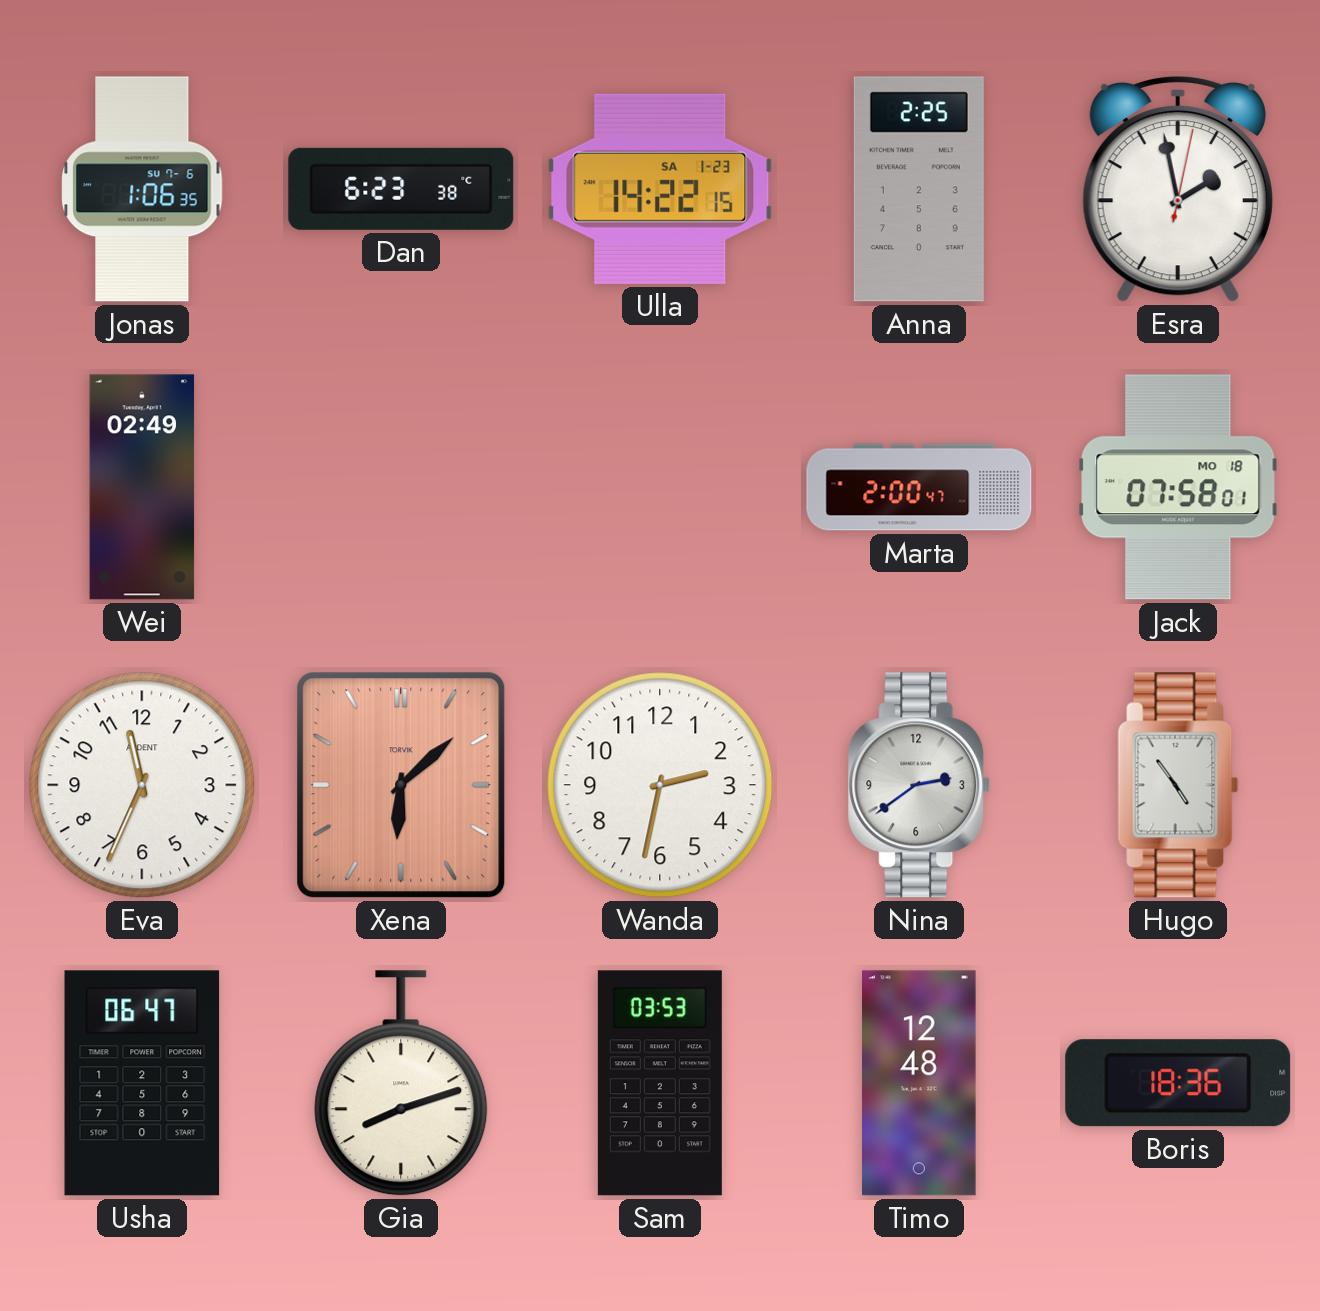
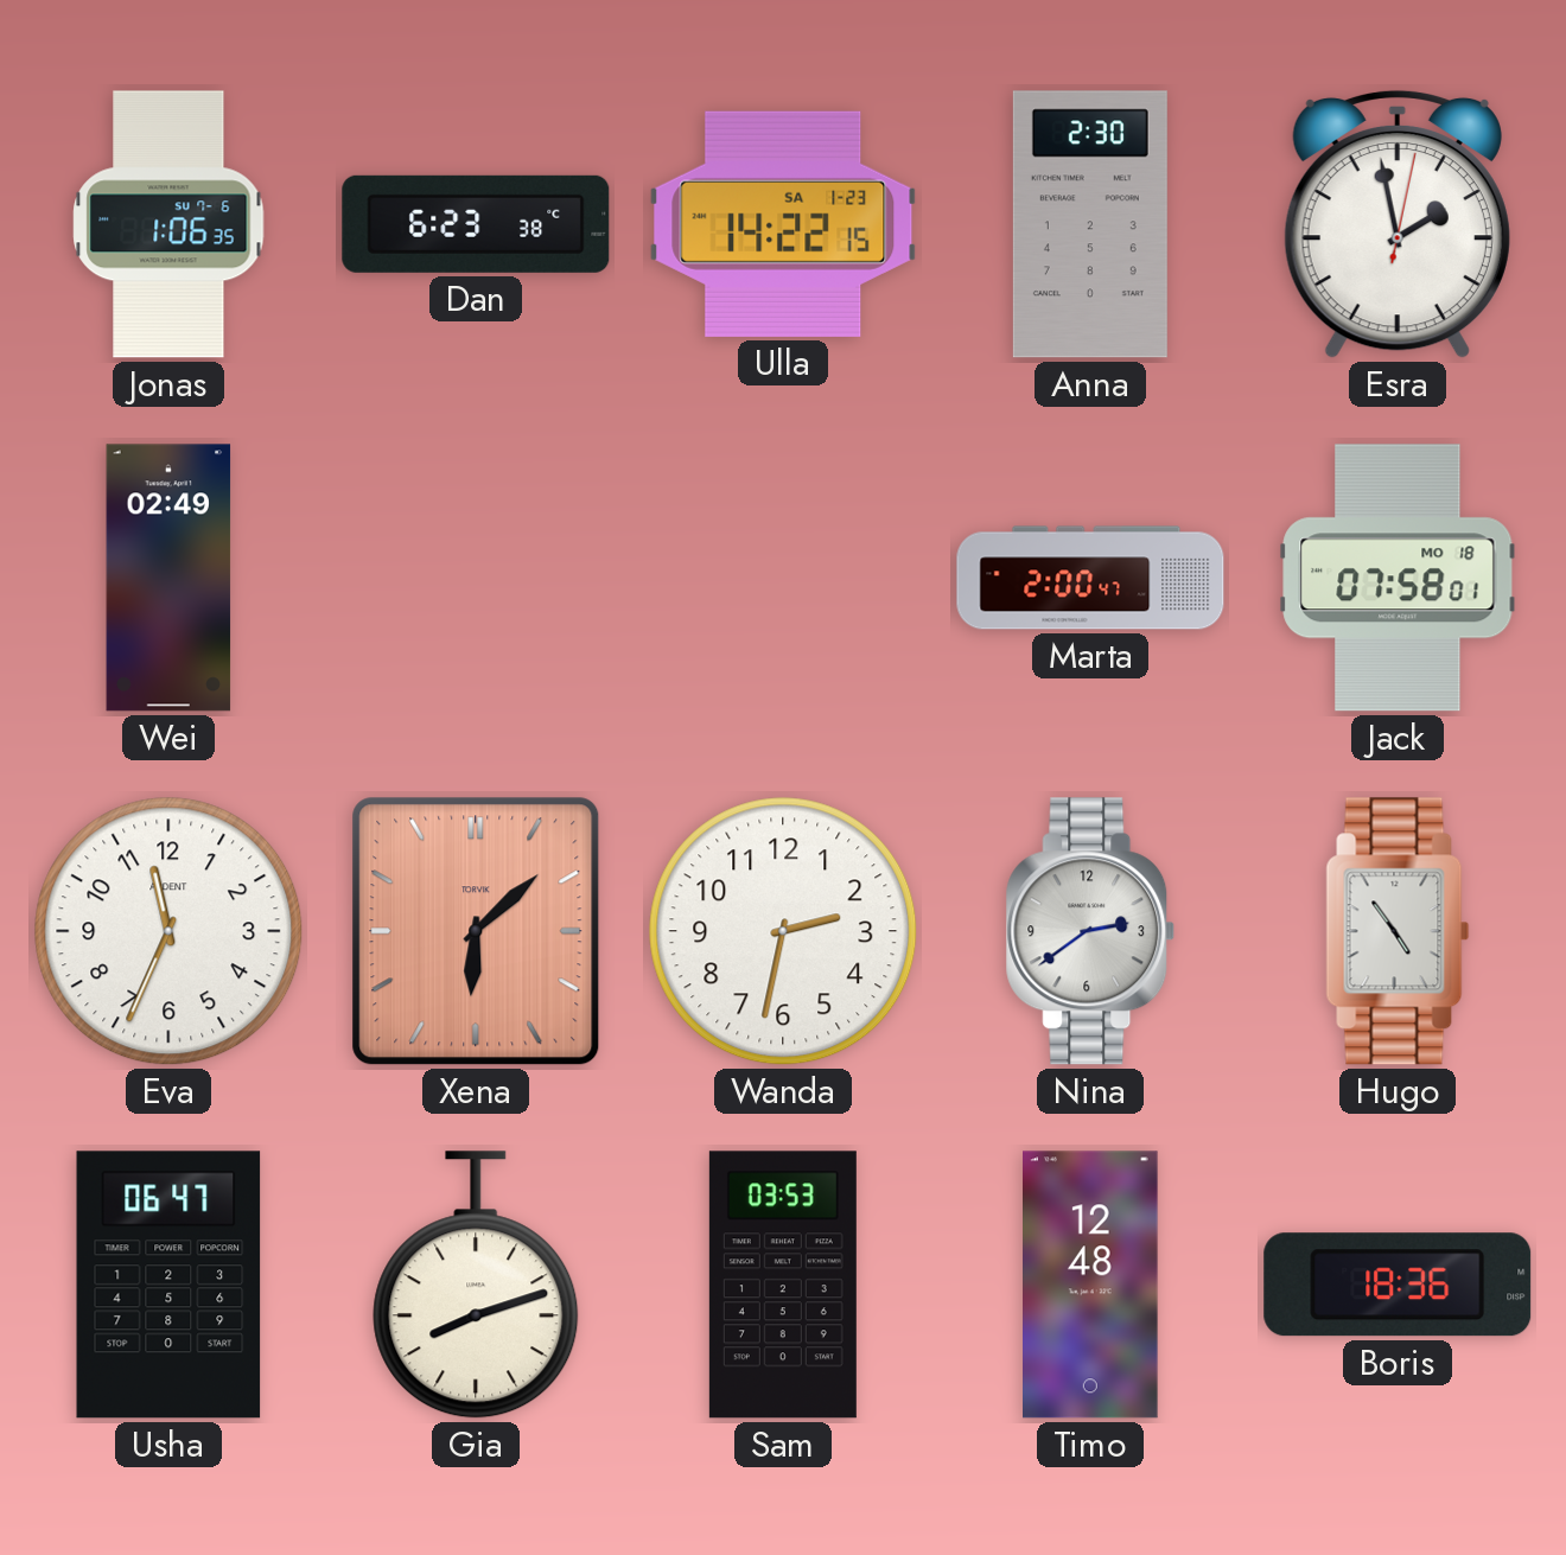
Anna: 2:25 -> 2:30 (1090, 224)
